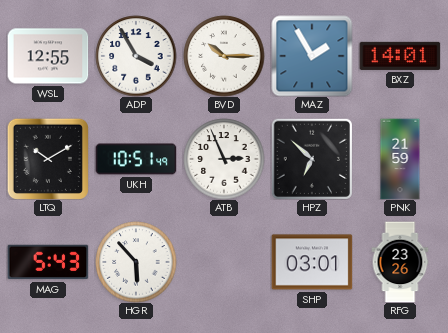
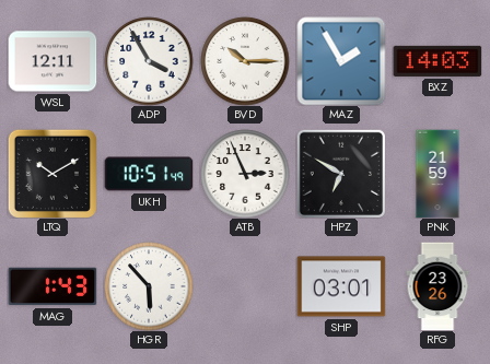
WSL: 12:55 -> 12:11 (52, 61)
BXZ: 14:01 -> 14:03 (437, 61)
HPZ: 6:52 -> 6:50 (341, 174)
MAG: 5:43 -> 1:43 (52, 286)
